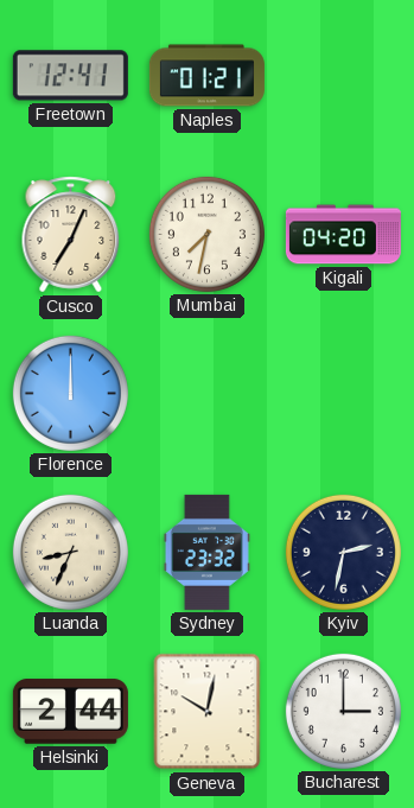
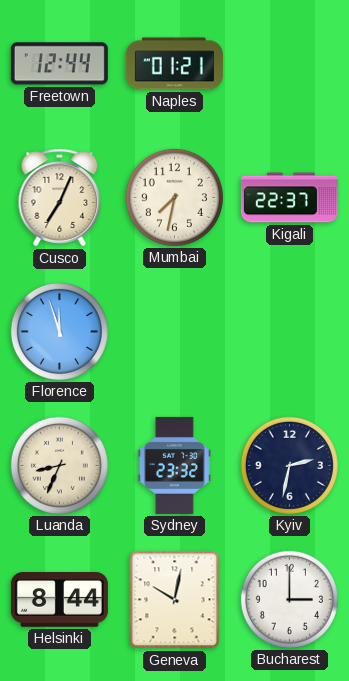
Freetown: 12:41 -> 12:44 (59, 64)
Kigali: 04:20 -> 22:37 (289, 198)
Florence: 12:00 -> 11:57 (59, 331)
Helsinki: 2:44 -> 8:44 (59, 600)
